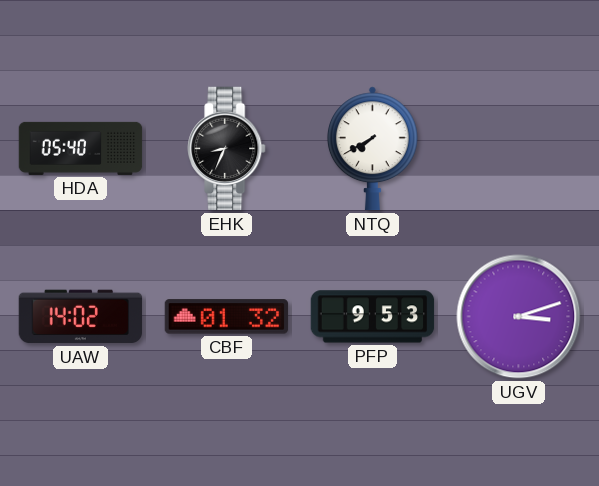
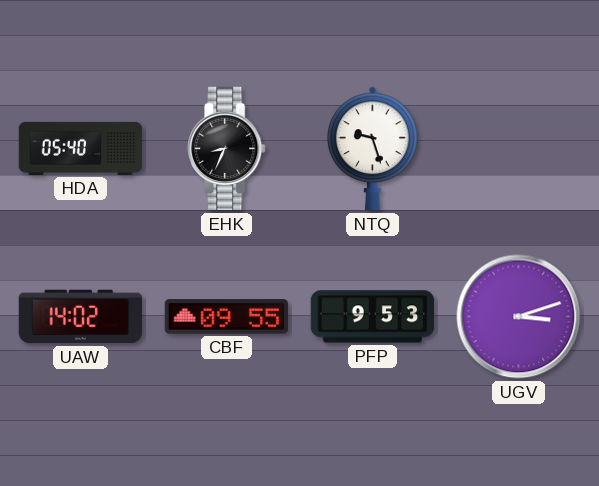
NTQ: 7:40 -> 9:27 (372, 149)
CBF: 01:32 -> 09:55 (227, 317)
